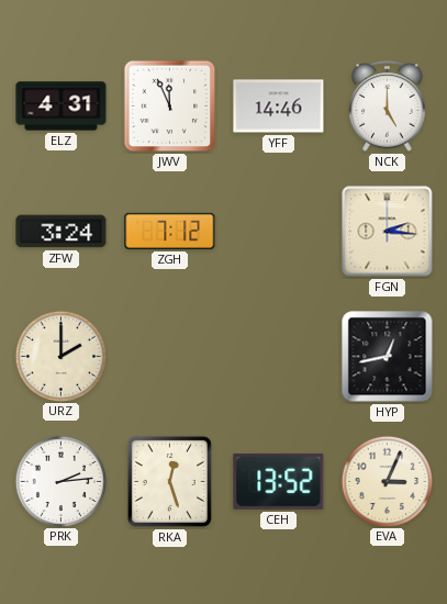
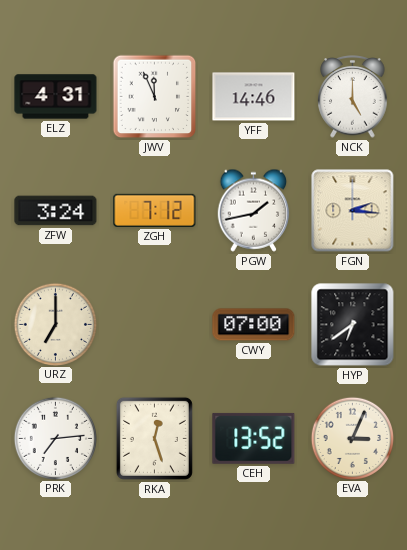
PGW: none -> 1:43 (254, 210)
URZ: 2:00 -> 7:00 (55, 324)
CWY: none -> 07:00 (254, 325)
HYP: 12:43 -> 6:39 (353, 325)
PRK: 2:14 -> 7:14 (55, 438)
